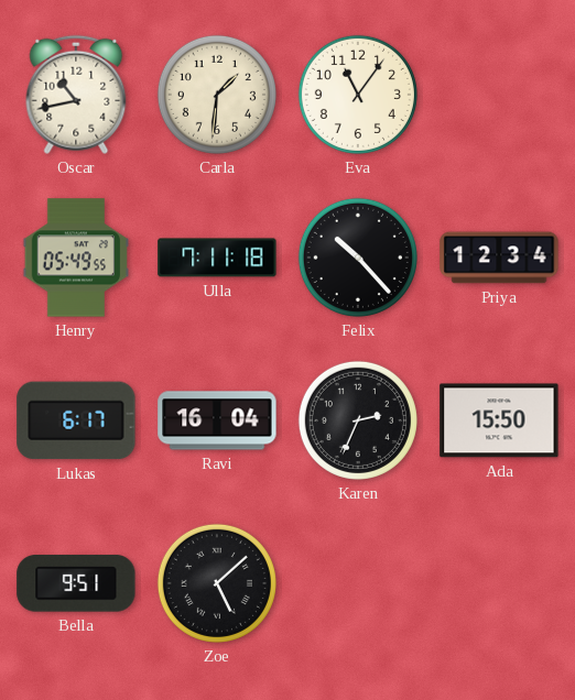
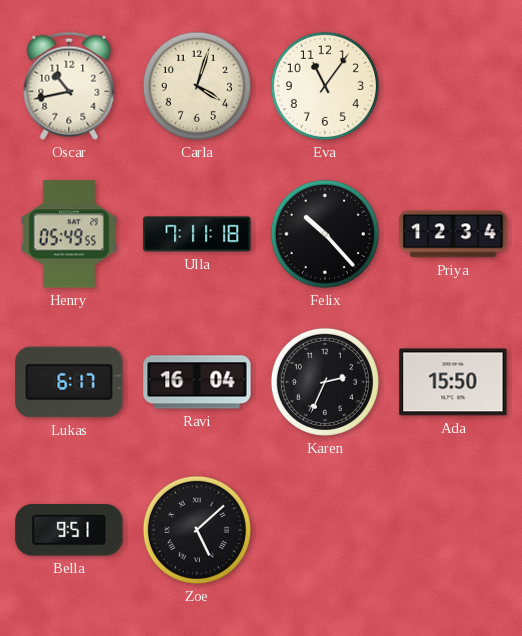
Carla: 1:31 -> 4:03 (197, 86)
